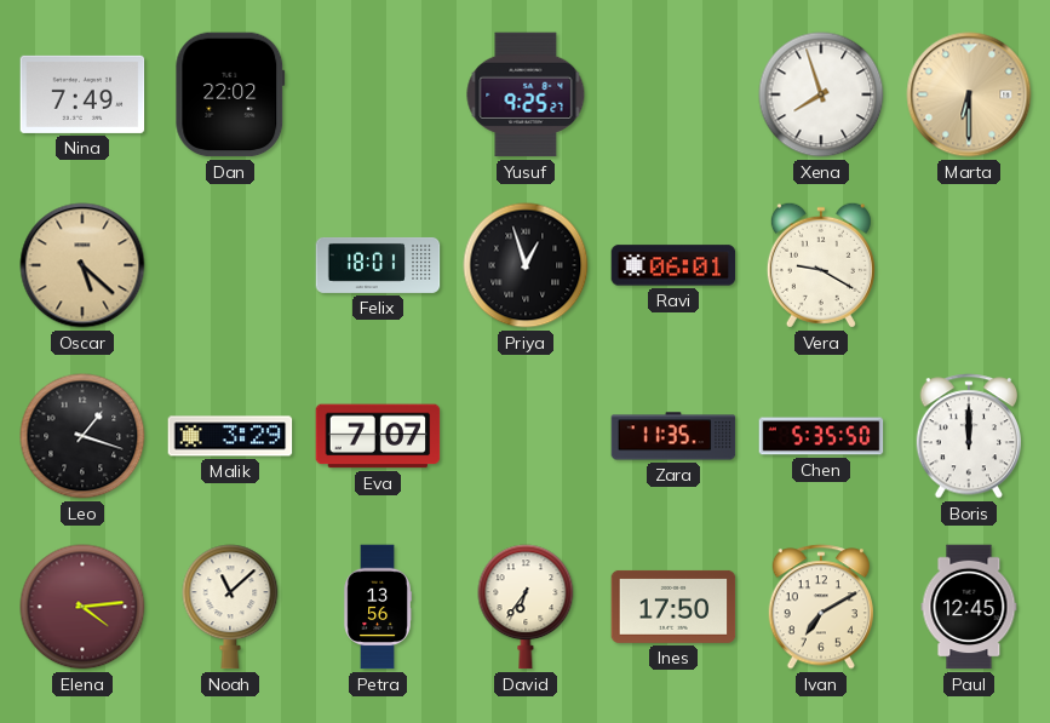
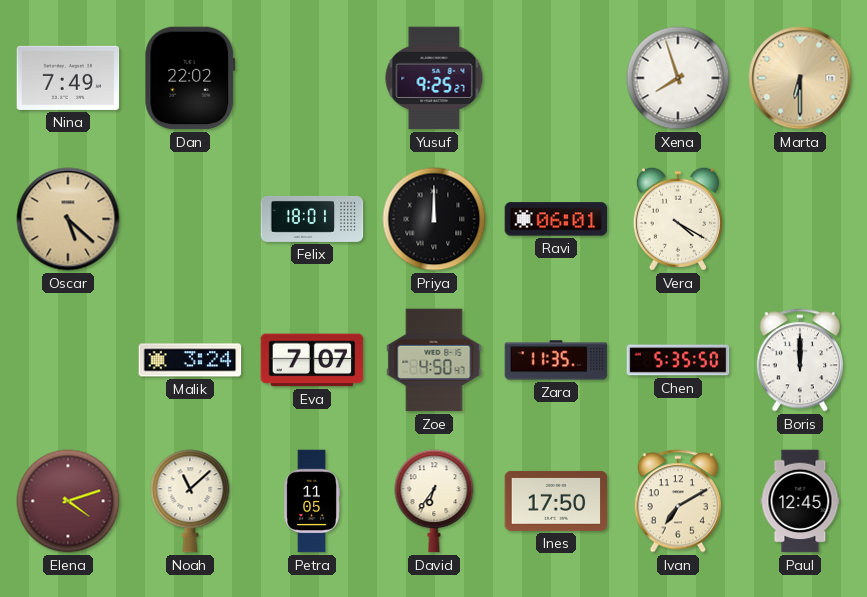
Priya: 12:57 -> 12:00 (434, 219)
Vera: 9:20 -> 4:20 (678, 219)
Leo: 1:18 -> none (82, 436)
Malik: 3:29 -> 3:24 (190, 360)
Zoe: none -> 4:50 (434, 360)
Elena: 4:14 -> 4:12 (68, 501)
Petra: 13:56 -> 11:05 (312, 501)
